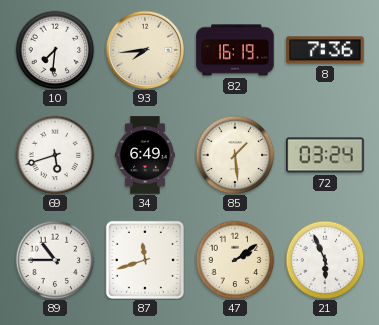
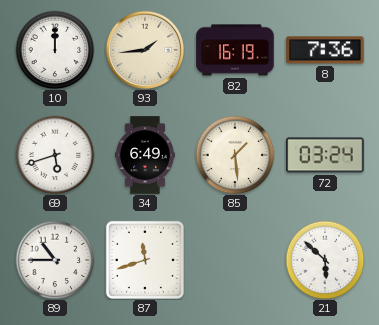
10: 7:31 -> 12:00 (55, 50)
93: 7:44 -> 1:44 (144, 49)
47: 2:09 -> none (235, 260)
21: 5:56 -> 5:52 (325, 260)
